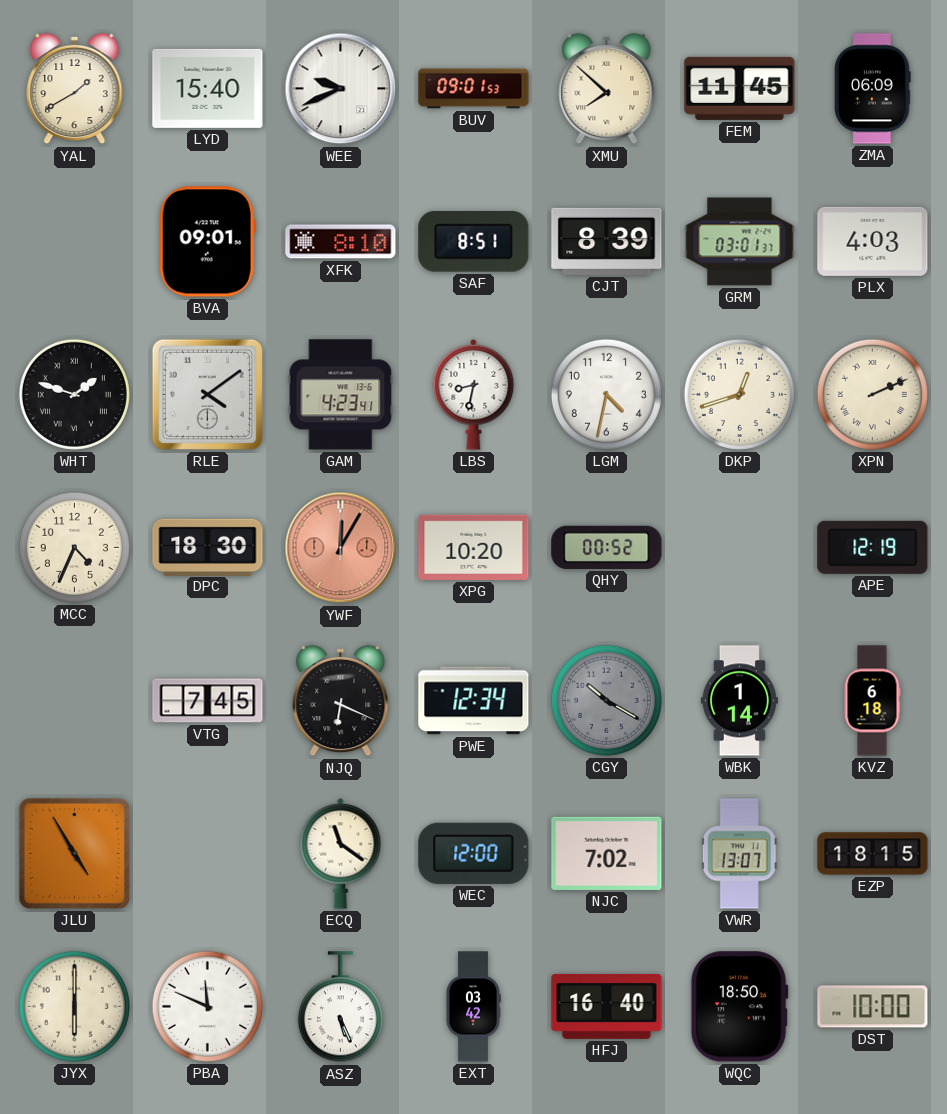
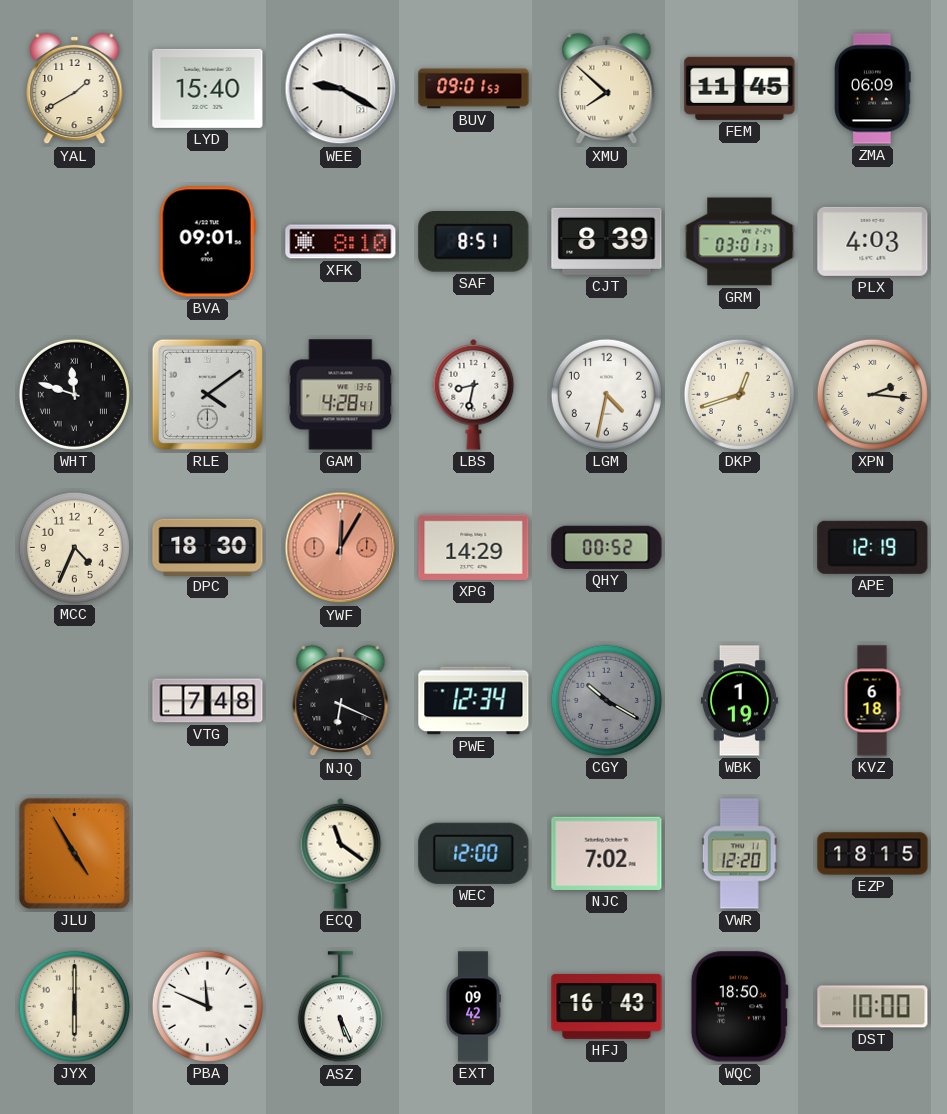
WEE: 9:41 -> 9:20 (341, 89)
WHT: 1:48 -> 11:48 (74, 394)
GAM: 4:23 -> 4:28 (341, 395)
XPN: 2:11 -> 2:16 (872, 394)
XPG: 10:20 -> 14:29 (474, 547)
VTG: 7:45 -> 7:48 (208, 701)
WBK: 1:14 -> 1:19 (739, 701)
VWR: 13:07 -> 12:20 (739, 854)
EXT: 03:42 -> 09:42 (473, 1007)
HFJ: 16:40 -> 16:43 (607, 1006)
